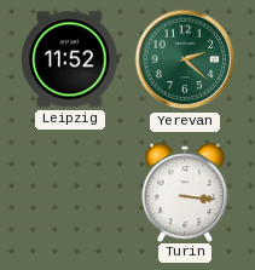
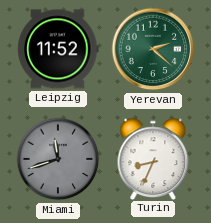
Miami: none -> 11:42 (58, 159)
Turin: 3:16 -> 8:34 (153, 158)
